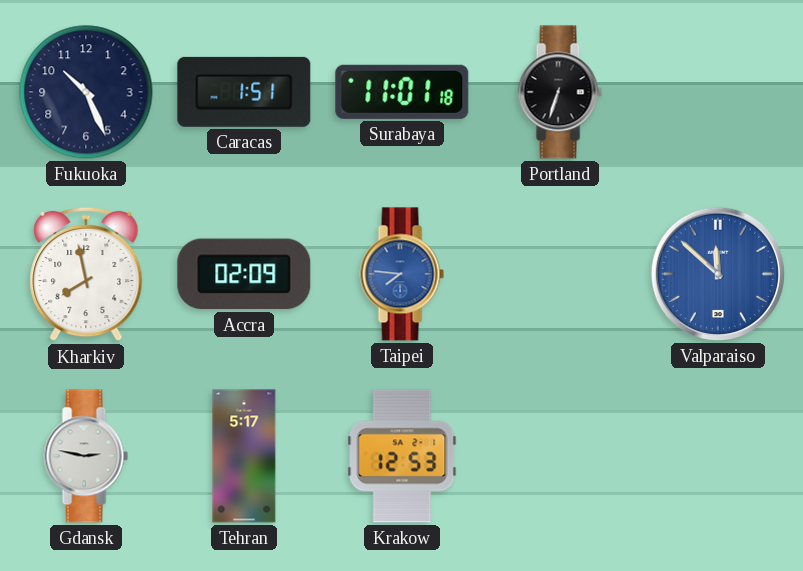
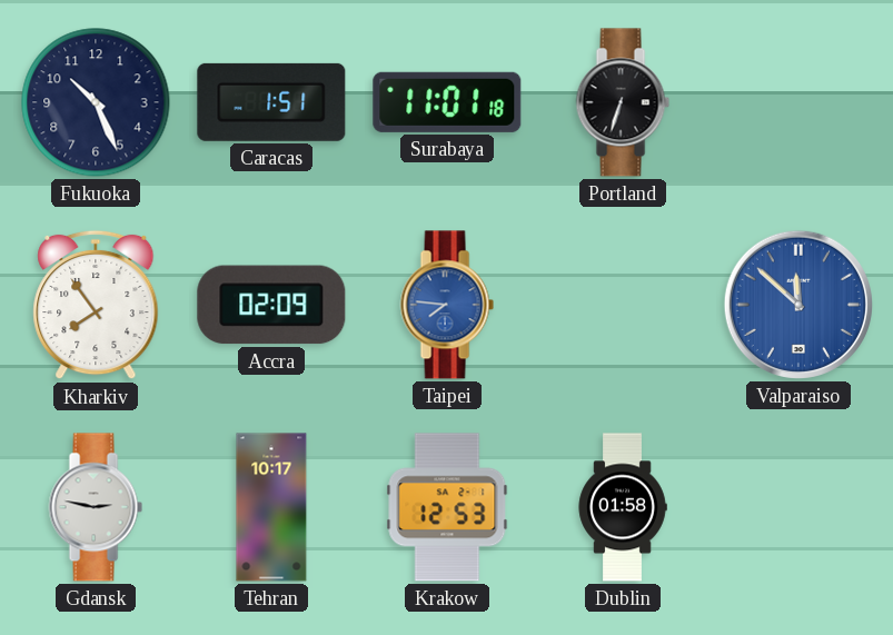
Kharkiv: 7:58 -> 7:54 (96, 305)
Tehran: 5:17 -> 10:17 (271, 507)
Dublin: none -> 01:58 (623, 507)
